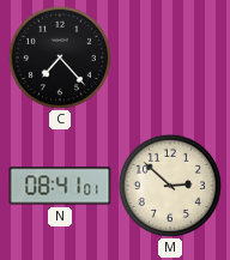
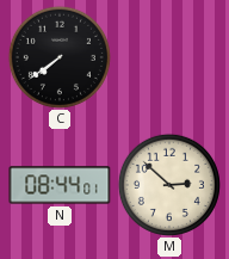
C: 7:23 -> 7:39 (60, 57)
N: 08:41 -> 08:44 (60, 185)
